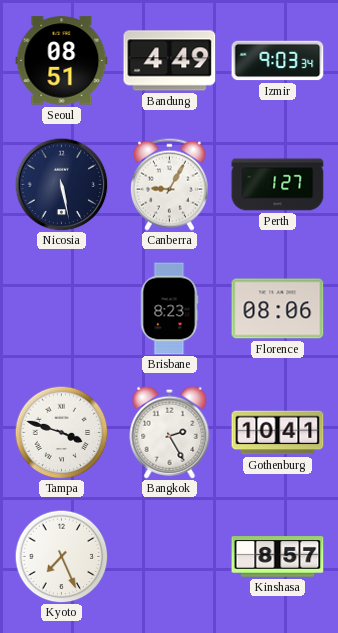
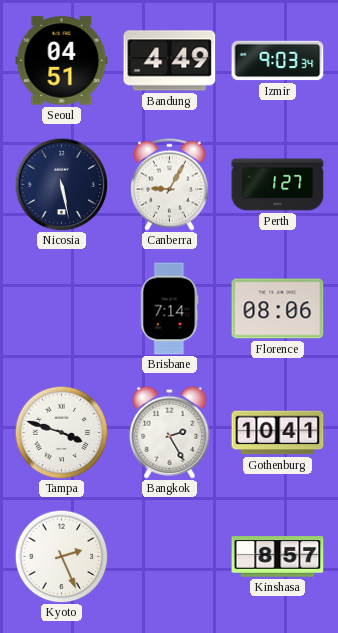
Seoul: 08:51 -> 04:51 (62, 61)
Brisbane: 8:23 -> 7:14 (169, 309)
Kyoto: 7:26 -> 2:26 (61, 556)
